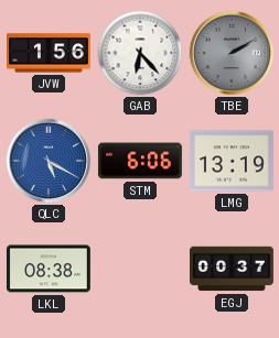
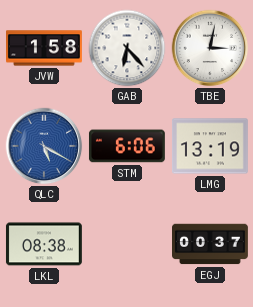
JVW: 1:56 -> 1:58 (45, 48)
TBE: 2:10 -> 3:02 (210, 48)
TBE dial: grey -> white (210, 48)
